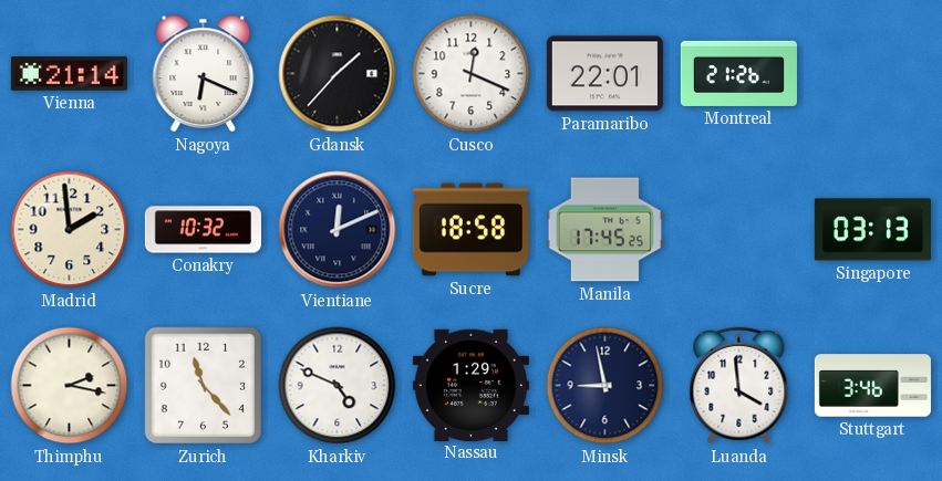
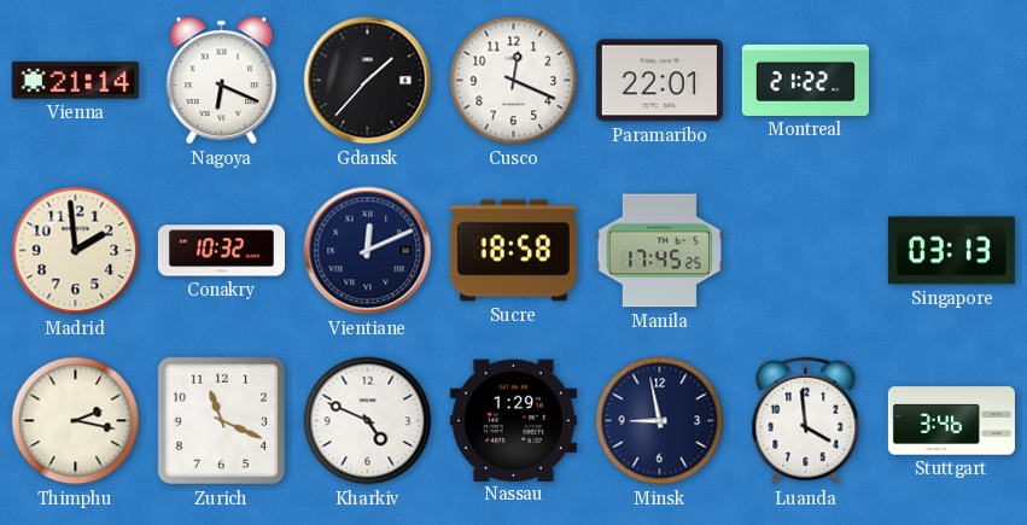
Montreal: 21:26 -> 21:22 (805, 80)
Zurich: 11:23 -> 11:19 (222, 421)
